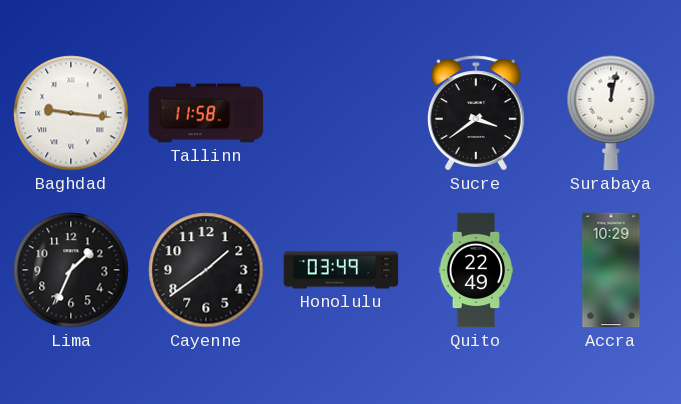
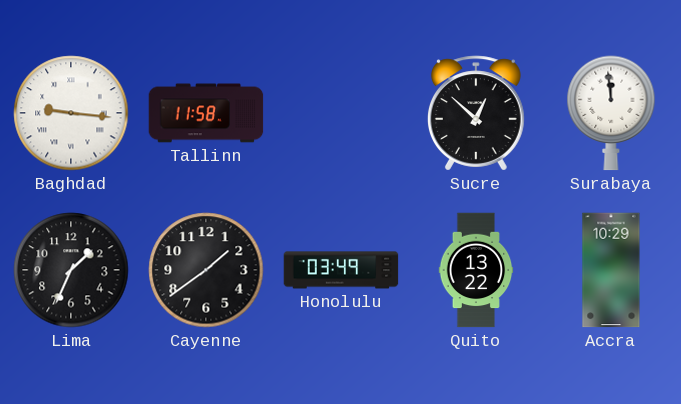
Sucre: 3:39 -> 12:52 (476, 113)
Surabaya: 12:02 -> 11:59 (611, 113)
Quito: 22:49 -> 13:22 (476, 270)
